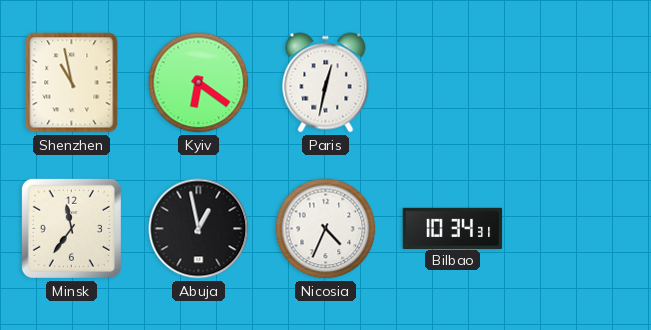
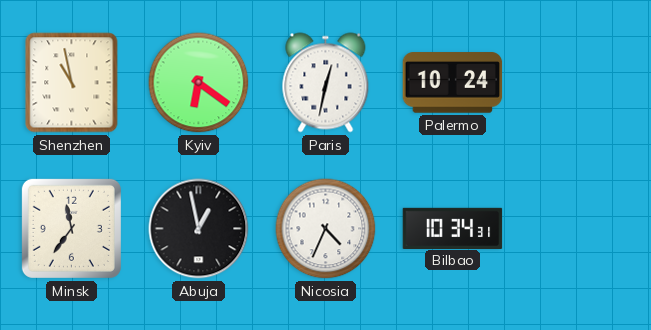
Palermo: none -> 10:24 (453, 83)
